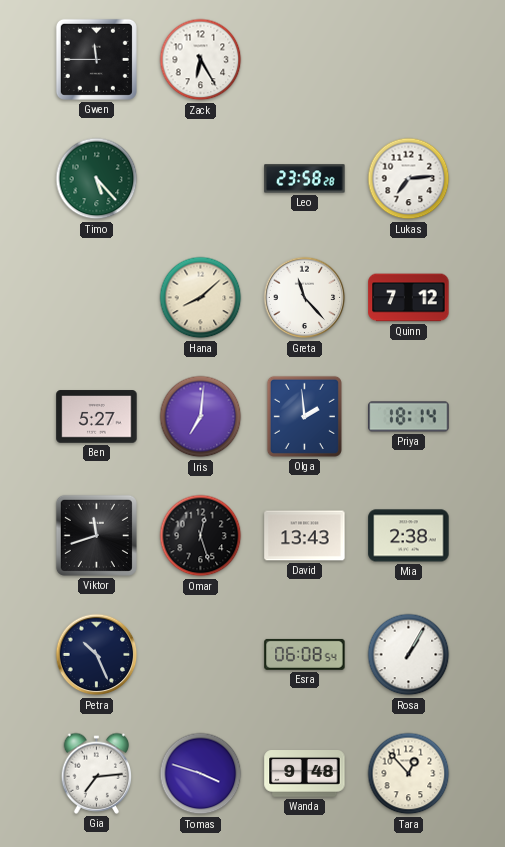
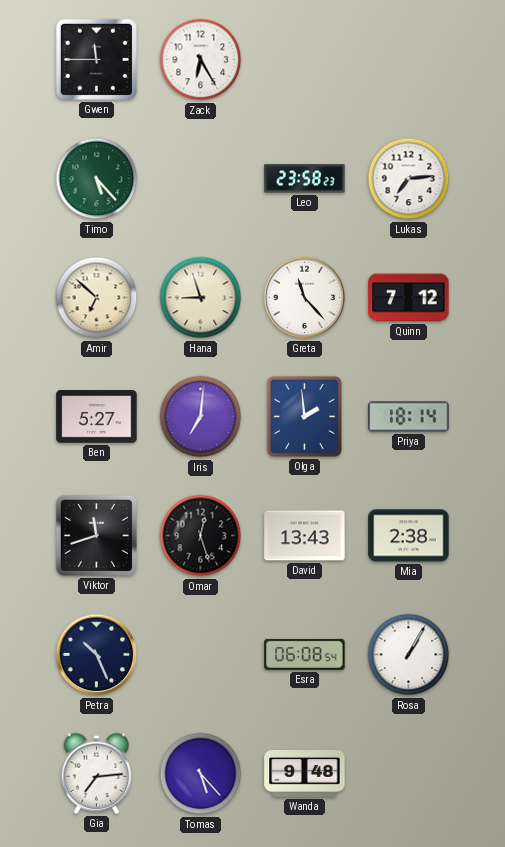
Leo: 23:58:28 -> 23:58:23 (305, 179)
Amir: none -> 6:52 (97, 298)
Hana: 8:08 -> 8:57 (201, 298)
Tomas: 3:48 -> 5:23 (201, 774)
Tara: 12:53 -> none (409, 774)
